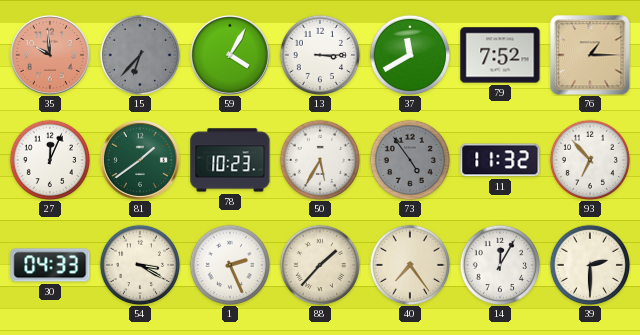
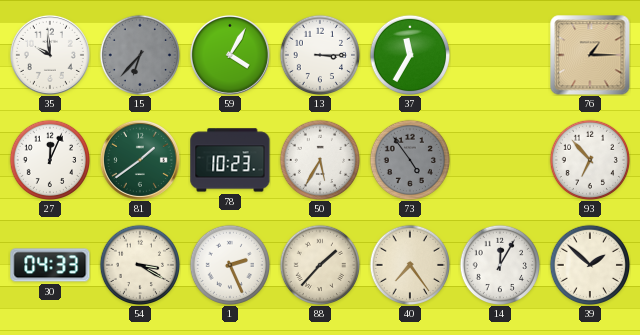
35 dial: salmon -> white (50, 55)
37: 11:40 -> 11:35 (409, 54)
79: 7:52 -> none (500, 55)
11: 11:32 -> none (500, 160)
39: 2:30 -> 1:52 (589, 264)
